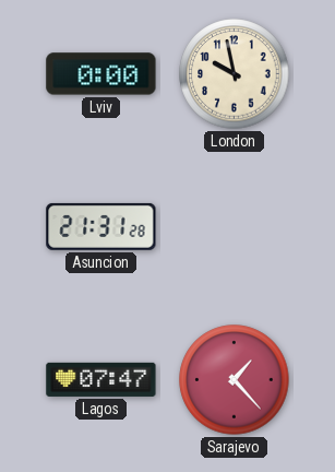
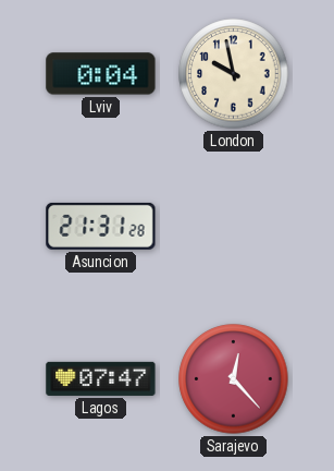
Lviv: 0:00 -> 0:04 (101, 74)
Sarajevo: 1:23 -> 12:23 (234, 379)
